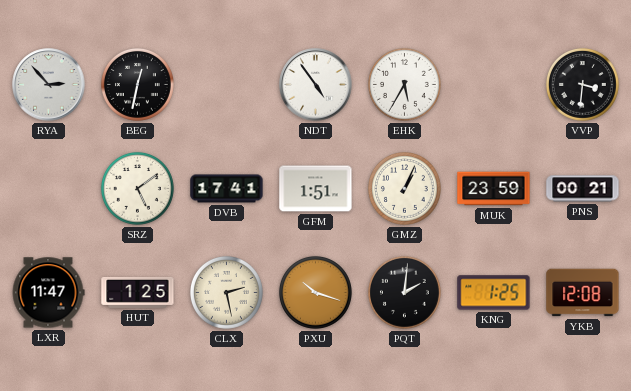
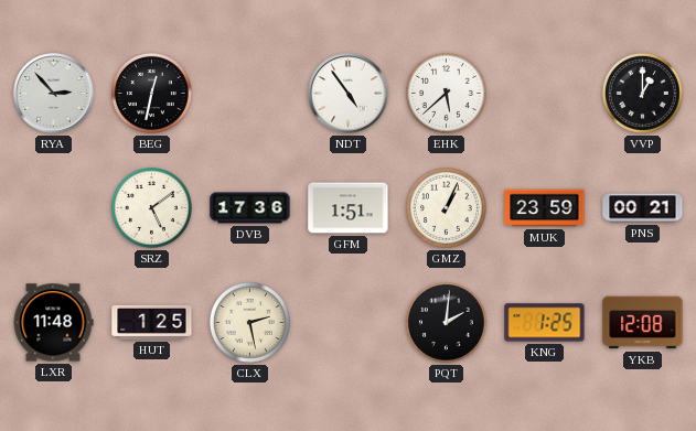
EHK: 5:35 -> 5:38 (447, 94)
VVP: 3:31 -> 1:00 (643, 94)
DVB: 17:41 -> 17:36 (250, 208)
LXR: 11:47 -> 11:48 (53, 323)
PXU: 10:18 -> none (316, 293)
